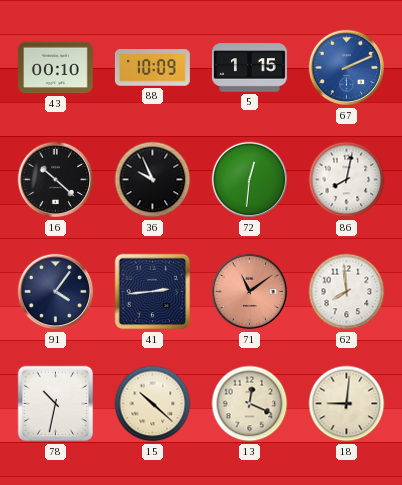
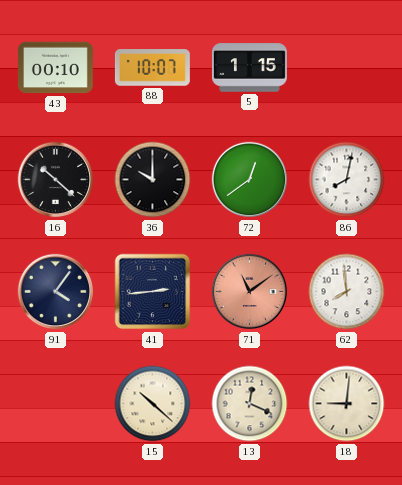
88: 10:09 -> 10:07 (152, 68)
67: 2:11 -> none (347, 68)
36: 9:56 -> 10:00 (153, 180)
72: 12:31 -> 12:39 (250, 180)
78: 10:32 -> none (56, 404)
